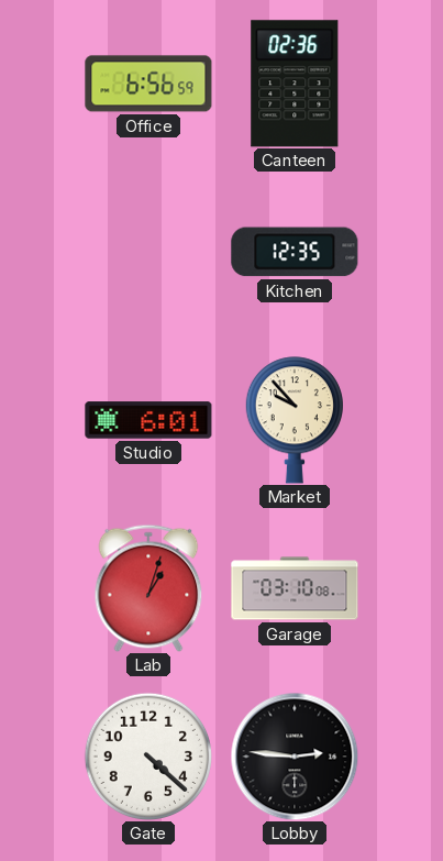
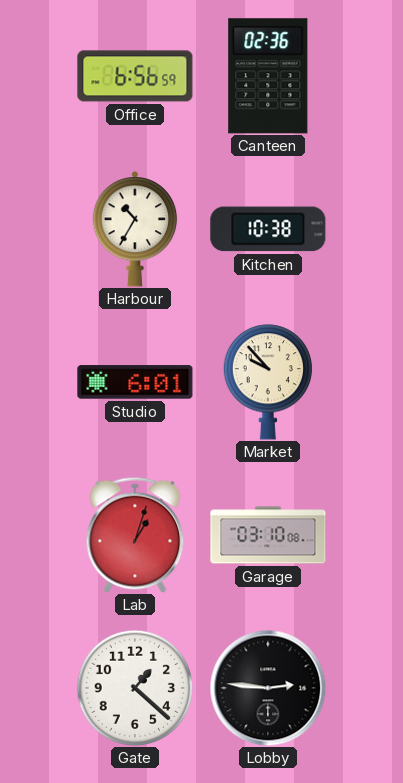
Harbour: none -> 10:35 (135, 229)
Kitchen: 12:35 -> 10:38 (268, 229)
Gate: 4:22 -> 1:22 (134, 687)
